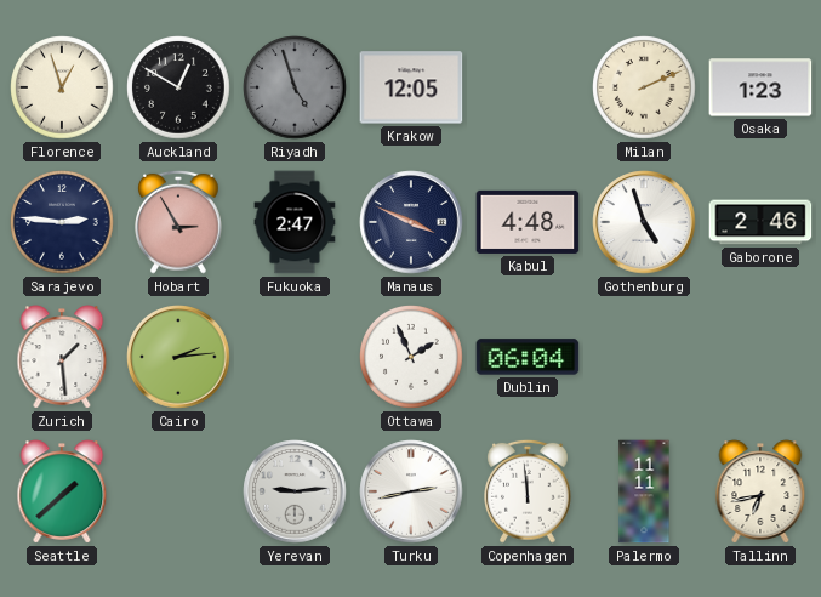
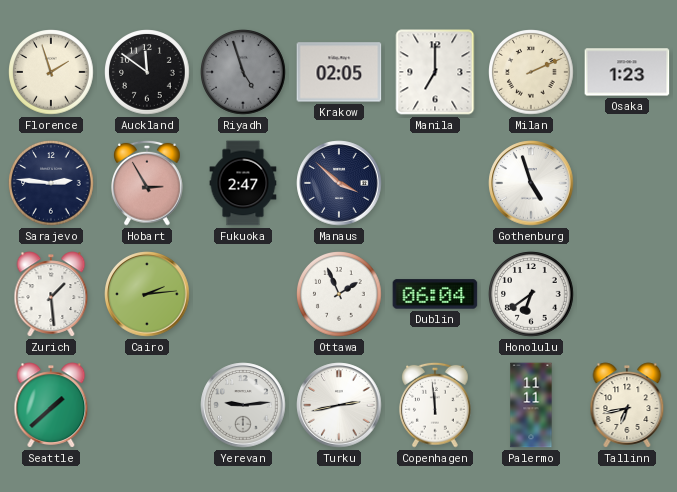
Florence: 12:57 -> 1:57 (51, 72)
Auckland: 12:50 -> 11:51 (147, 72)
Krakow: 12:05 -> 02:05 (339, 72)
Manila: none -> 7:00 (435, 72)
Manaus: 3:49 -> 3:52 (339, 183)
Kabul: 4:48 -> none (528, 222)
Gaborone: 2:46 -> none (760, 222)
Honolulu: none -> 6:39 (531, 294)
